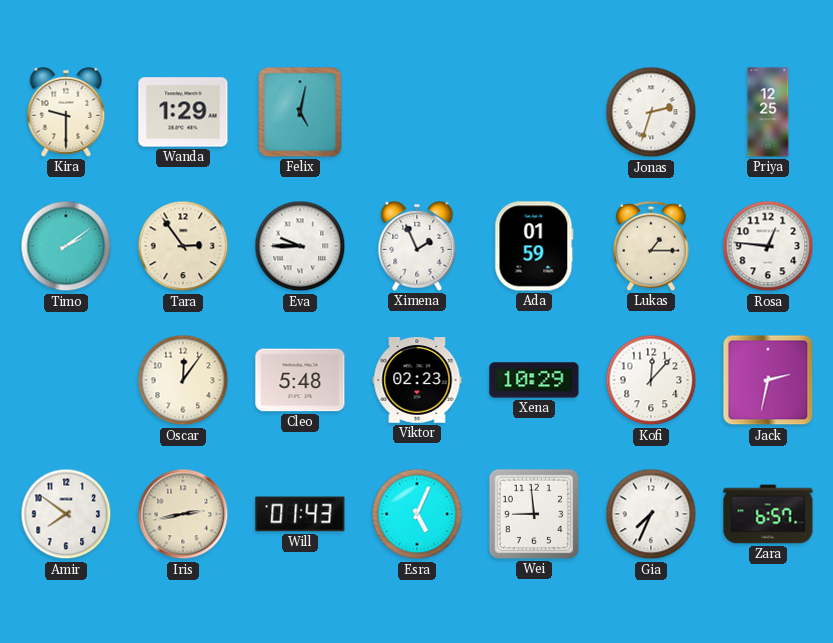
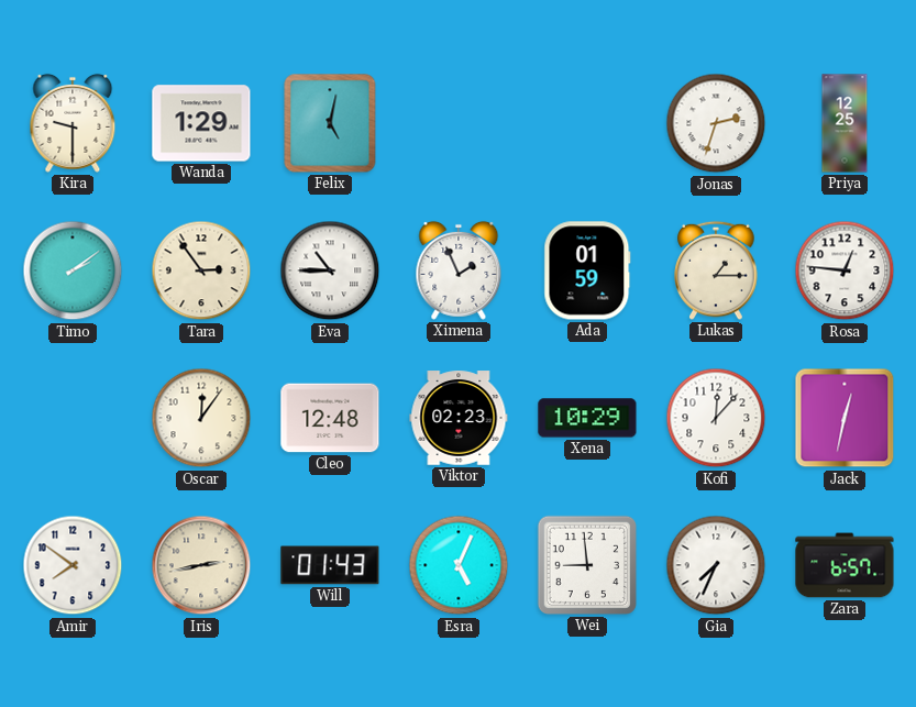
Eva: 9:45 -> 10:45 (330, 270)
Cleo: 5:48 -> 12:48 (330, 418)
Jack: 2:32 -> 12:32 (845, 418)
